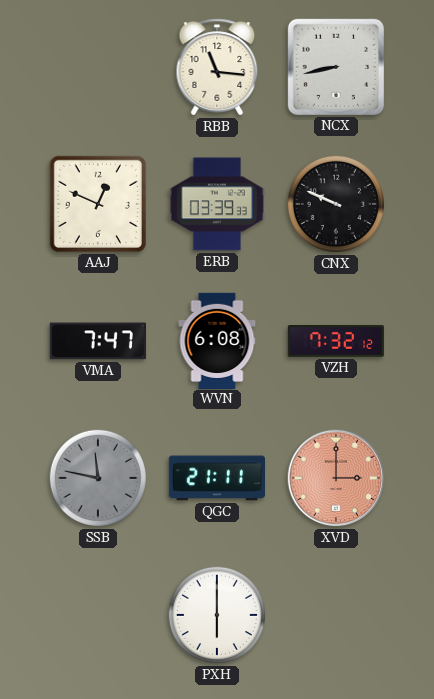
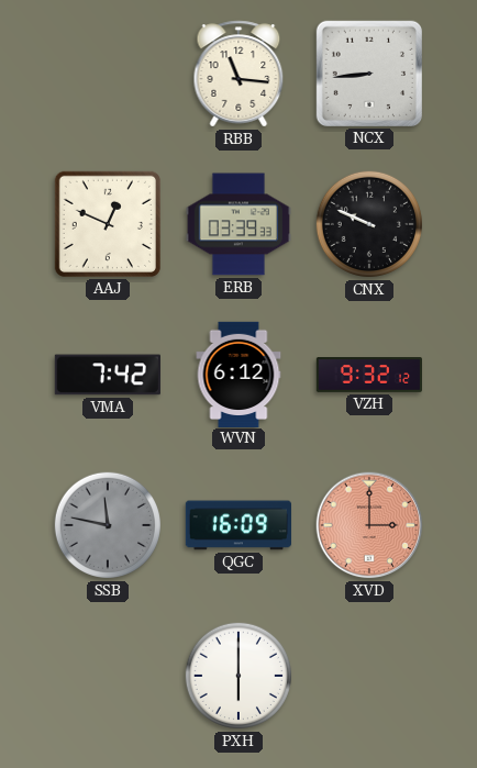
NCX: 8:43 -> 8:44 (369, 74)
VMA: 7:47 -> 7:42 (108, 375)
WVN: 6:08 -> 6:12 (239, 374)
VZH: 7:32 -> 9:32 (368, 376)
QGC: 21:11 -> 16:09 (237, 525)
